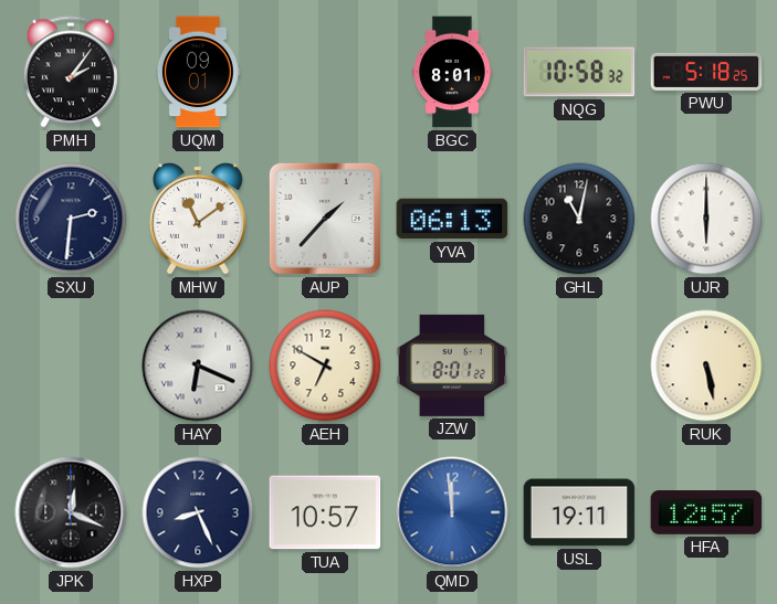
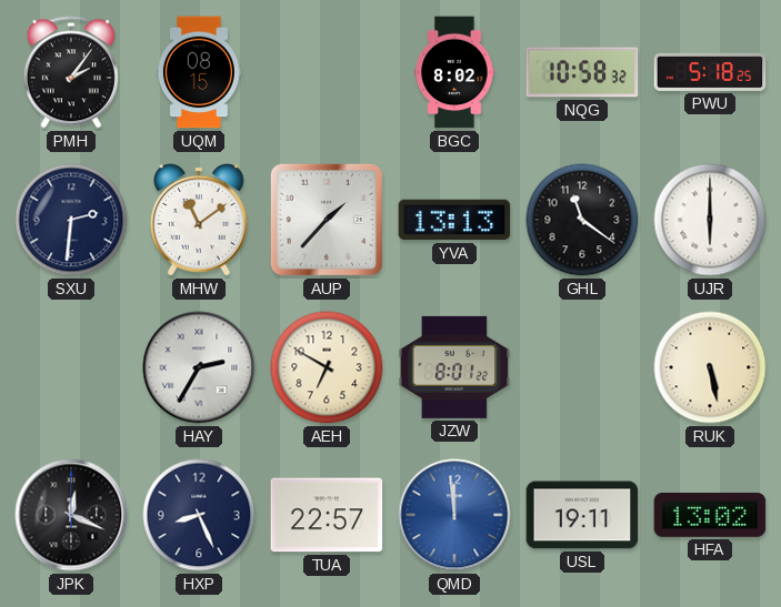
UQM: 09:01 -> 08:15 (199, 72)
BGC: 8:01 -> 8:02 (454, 72)
YVA: 06:13 -> 13:13 (454, 220)
GHL: 11:02 -> 11:21 (582, 220)
HAY: 6:19 -> 2:35 (199, 367)
TUA: 10:57 -> 22:57 (327, 515)
HFA: 12:57 -> 13:02 (710, 516)
